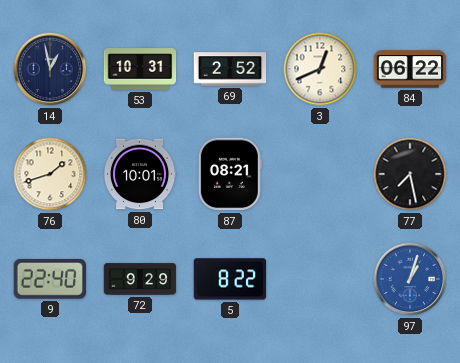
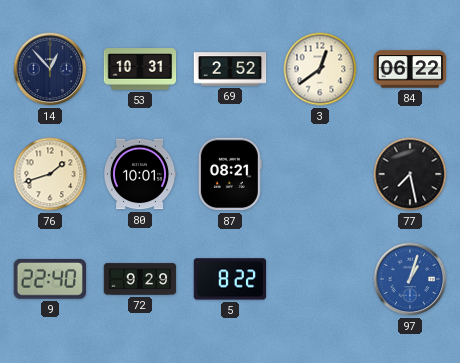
14: 12:58 -> 12:53 (50, 69)
3: 12:41 -> 12:39 (320, 69)
